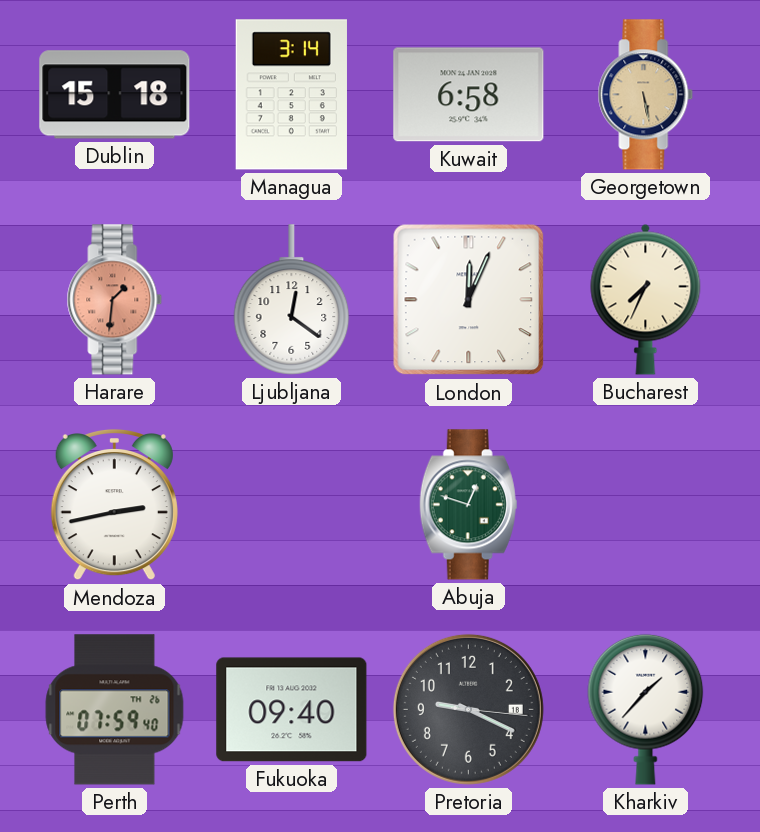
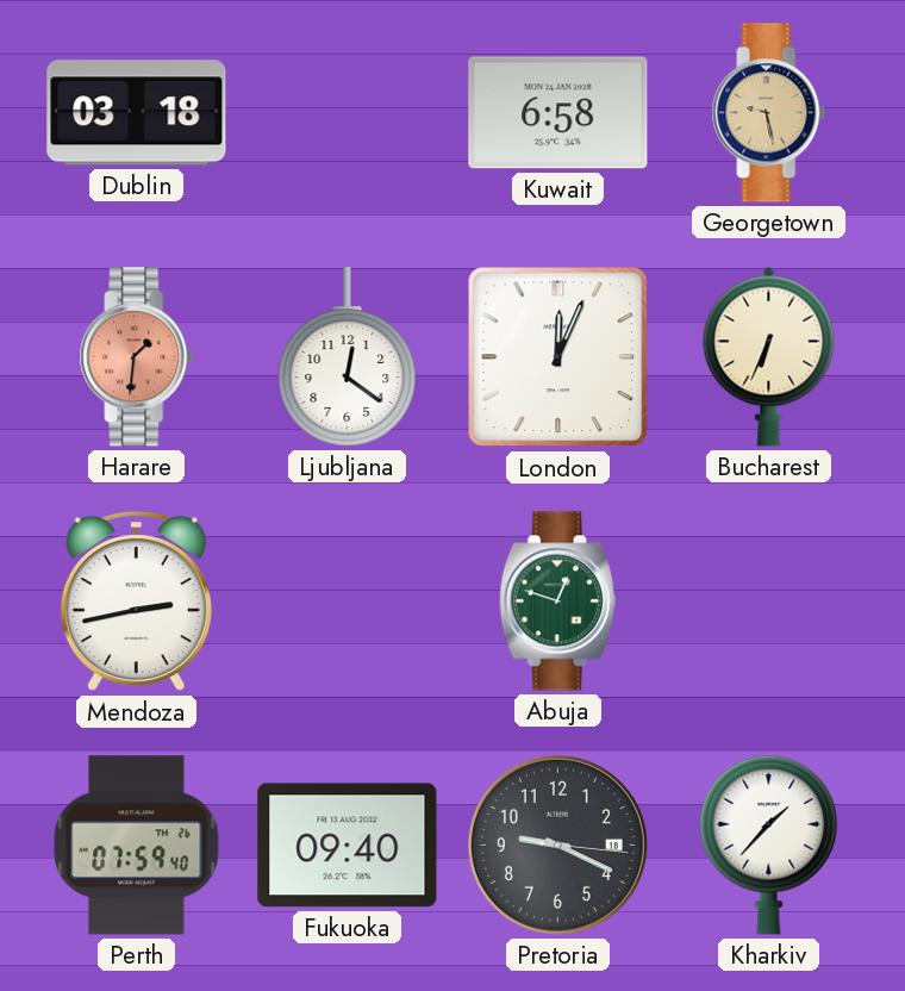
Dublin: 15:18 -> 03:18 (137, 113)
Managua: 3:14 -> none (291, 95)
Georgetown: 5:28 -> 9:28 (769, 113)
Bucharest: 7:34 -> 6:34 (769, 356)
